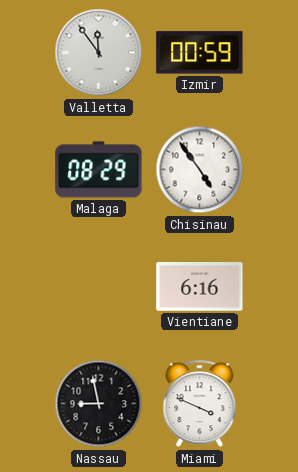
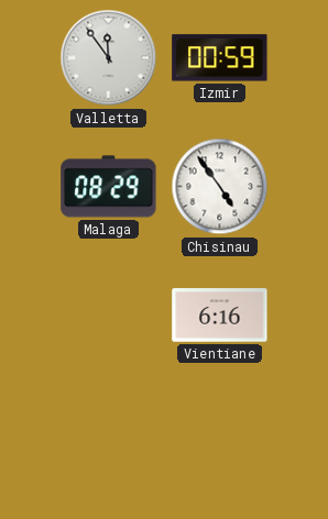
Nassau: 8:58 -> none (99, 404)
Miami: 3:49 -> none (200, 404)
